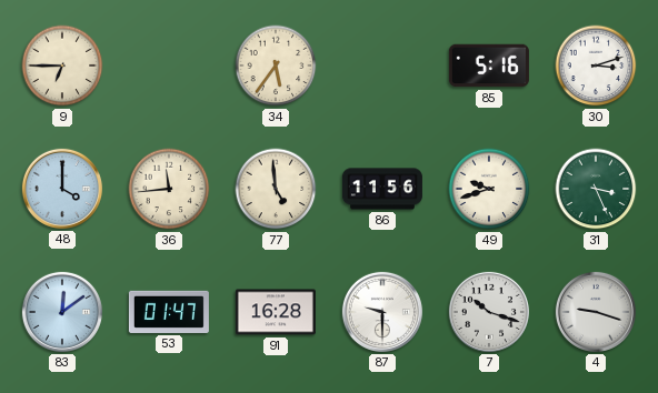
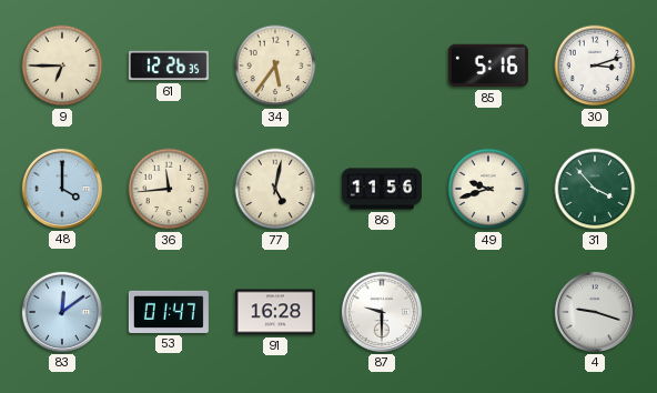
61: none -> 12:26 (169, 65)
77: 4:59 -> 5:02 (275, 189)
31: 3:26 -> 3:53 (595, 189)
7: 10:18 -> none (489, 312)
